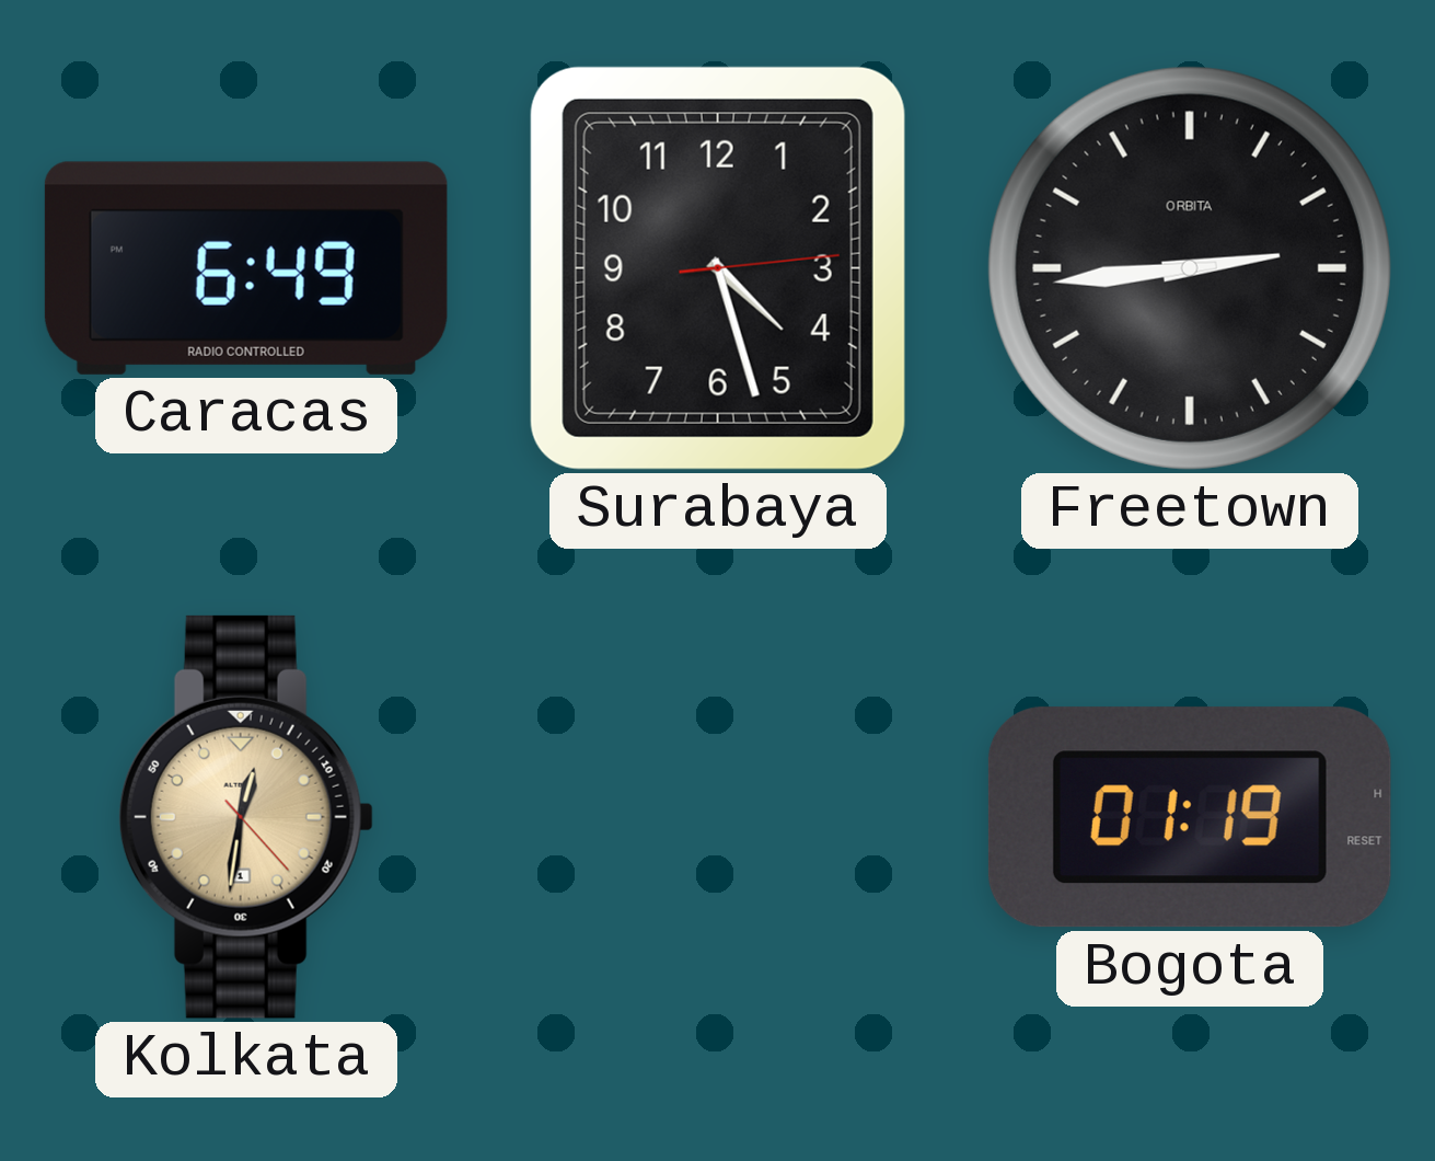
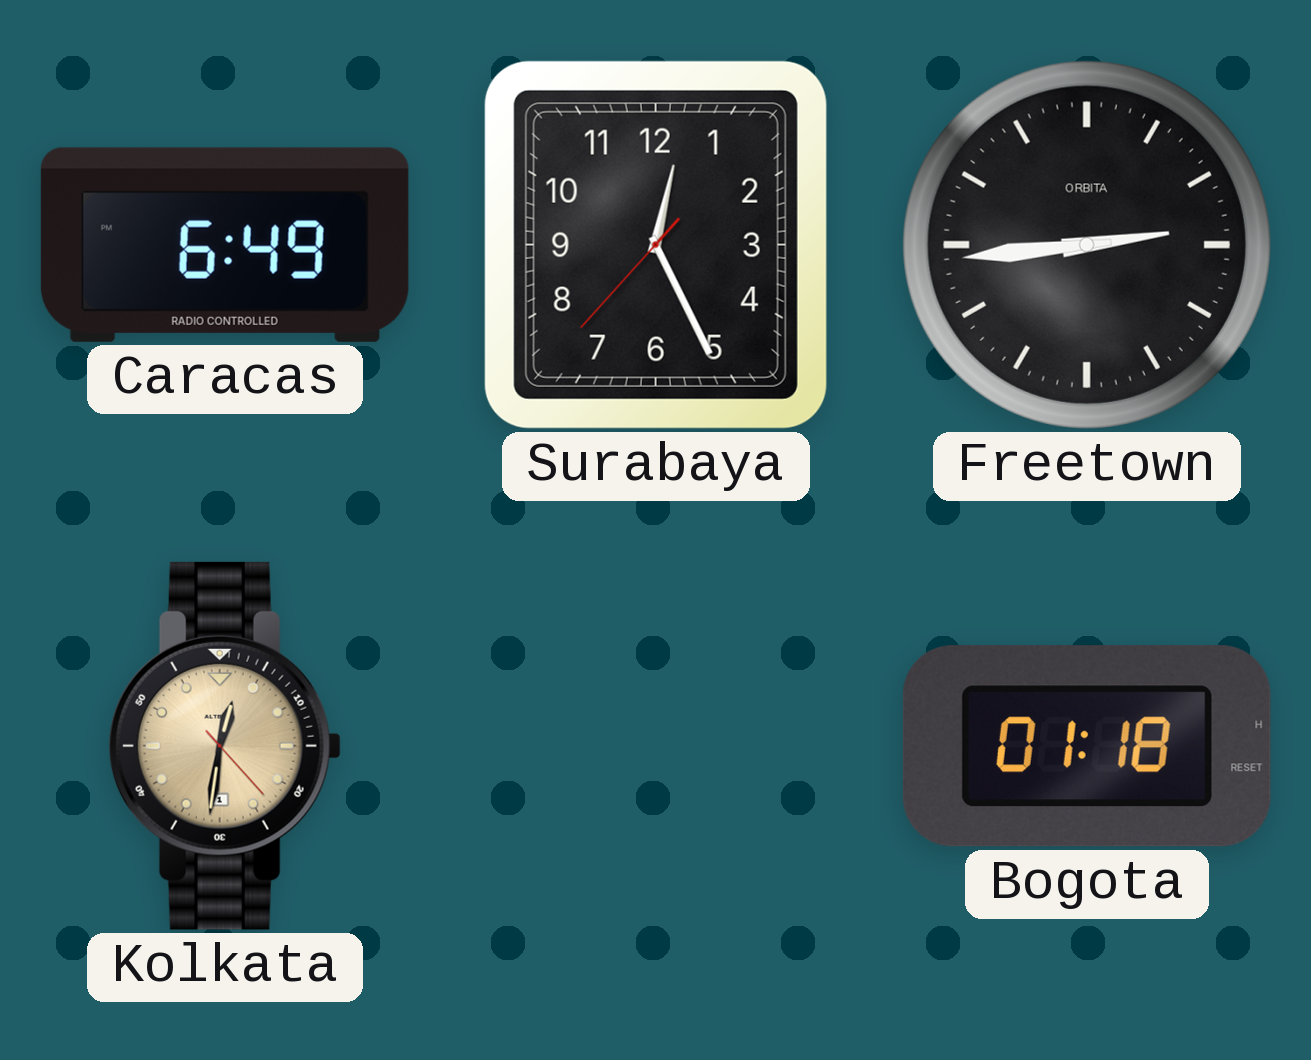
Surabaya: 4:27 -> 12:25 (656, 245)
Bogota: 01:19 -> 01:18 (1087, 746)
